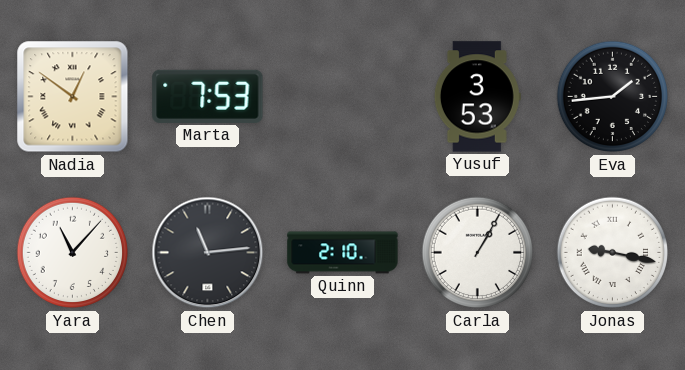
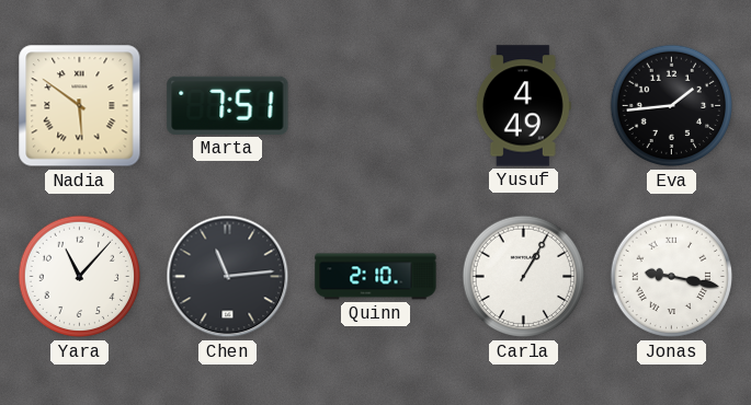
Nadia: 12:51 -> 5:51 (80, 106)
Marta: 7:53 -> 7:51 (228, 105)
Yusuf: 3:53 -> 4:49 (523, 106)
